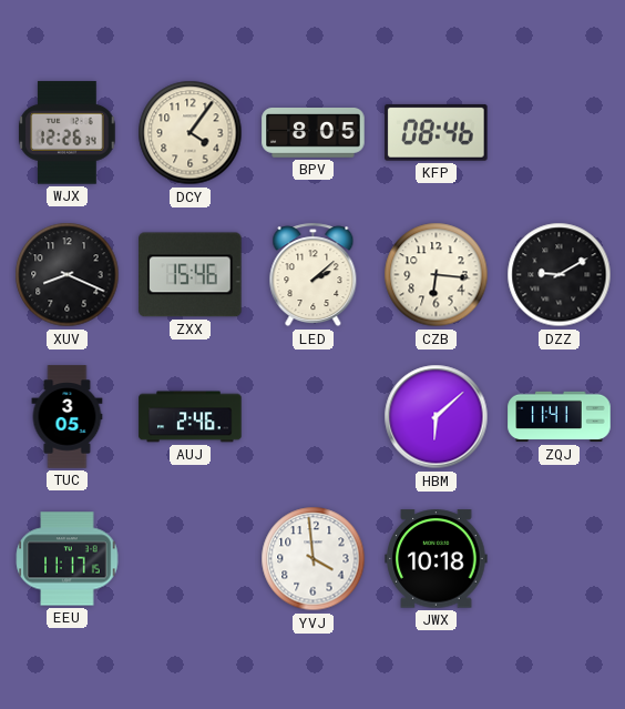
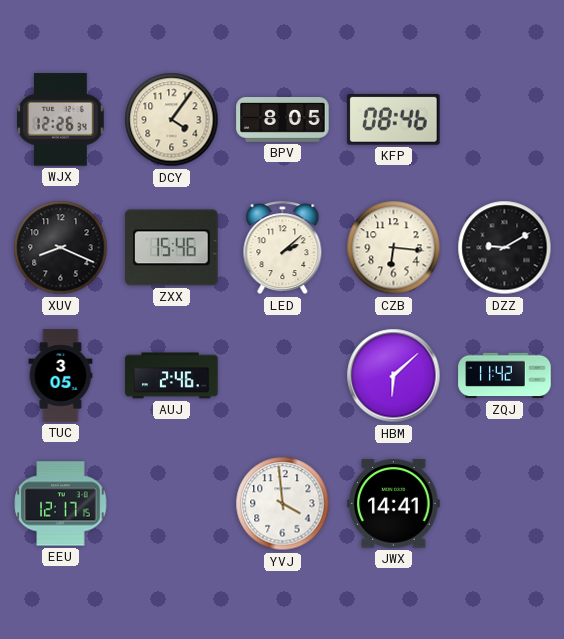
ZQJ: 11:41 -> 11:42 (505, 376)
EEU: 11:17 -> 12:17 (61, 504)
JWX: 10:18 -> 14:41 (394, 504)
